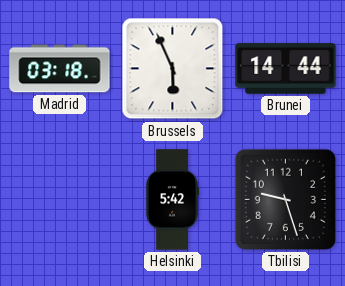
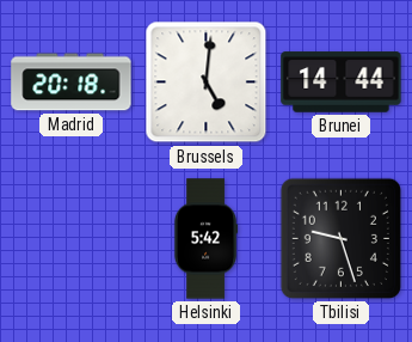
Madrid: 03:18 -> 20:18 (72, 83)
Brussels: 5:56 -> 5:01 (207, 83)
